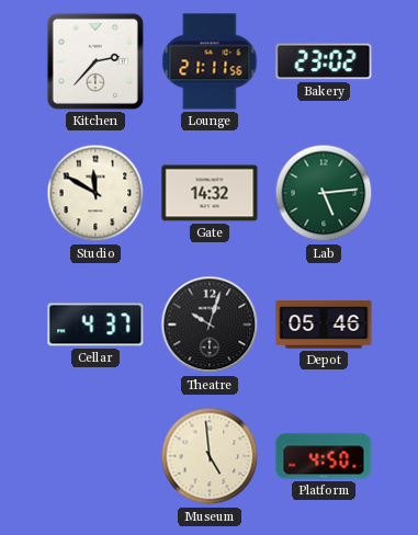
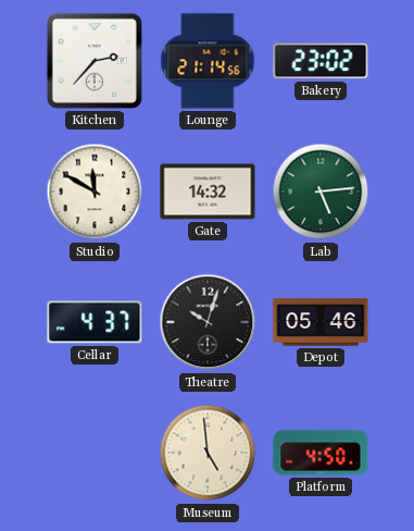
Lounge: 21:11 -> 21:14 (208, 61)
